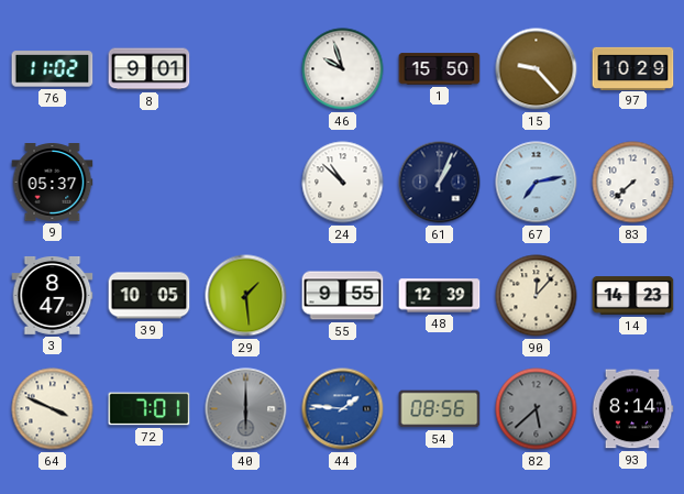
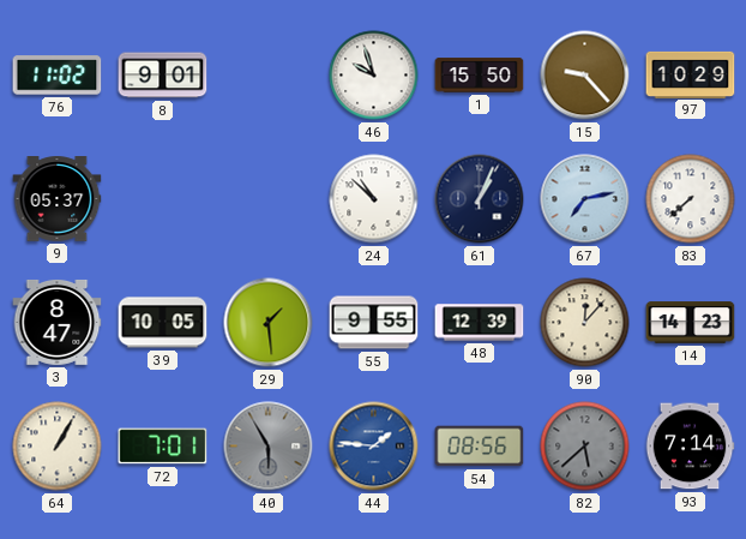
64: 3:49 -> 1:05 (58, 447)
40: 6:00 -> 5:55 (269, 447)
93: 8:14 -> 7:14 (690, 447)
